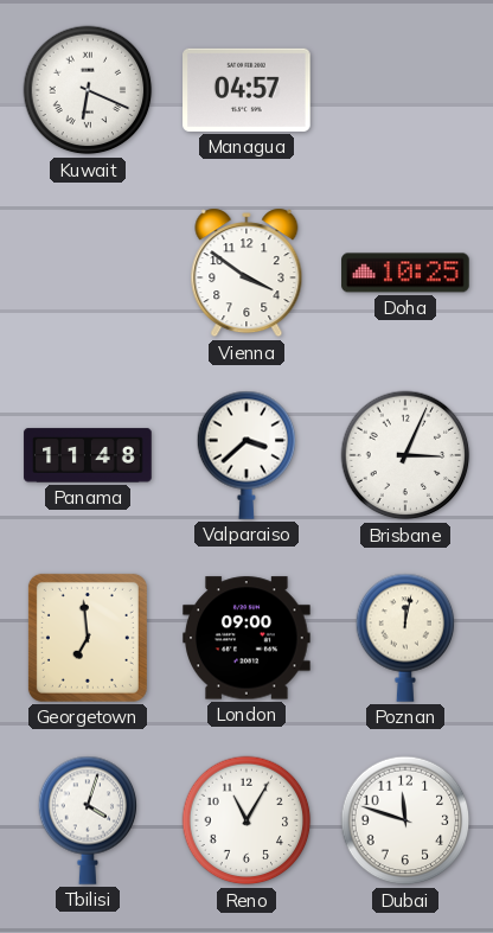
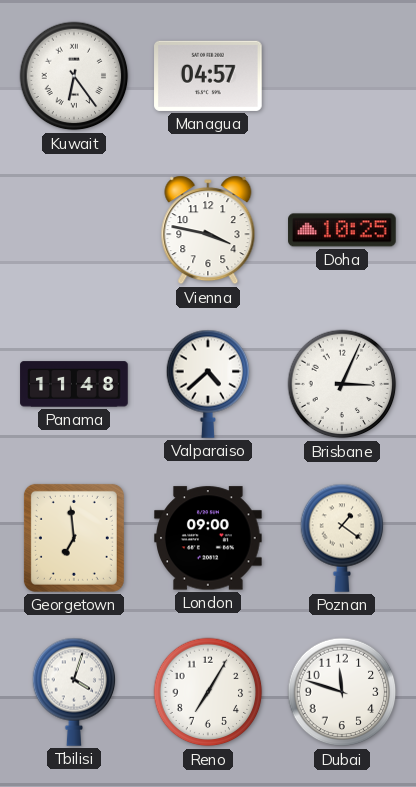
Kuwait: 6:19 -> 6:24 (74, 76)
Vienna: 3:51 -> 3:47 (208, 230)
Valparaiso: 3:38 -> 4:38 (208, 384)
Poznan: 12:02 -> 1:21 (342, 538)
Reno: 11:05 -> 7:05 (208, 692)
